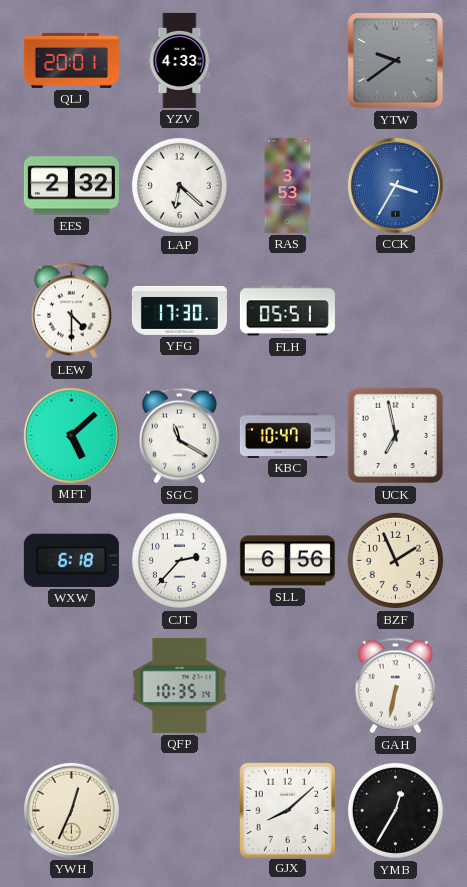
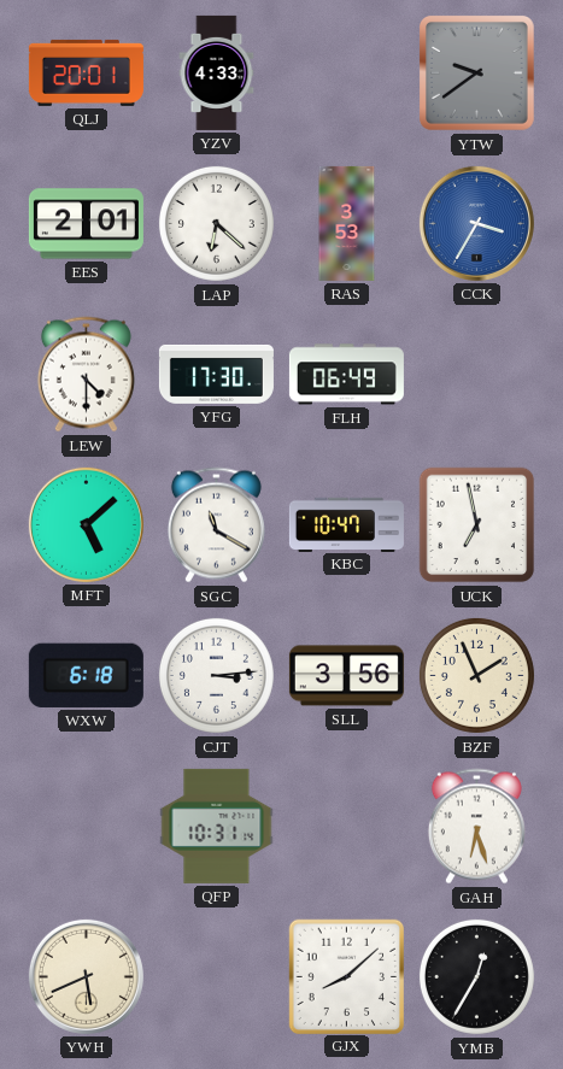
EES: 2:32 -> 2:01 (86, 224)
FLH: 05:51 -> 06:49 (346, 375)
CJT: 2:37 -> 3:14 (216, 675)
SLL: 6:56 -> 3:56 (346, 676)
QFP: 10:35 -> 10:31 (217, 826)
GAH: 6:32 -> 6:27 (476, 827)
YWH: 12:34 -> 5:41 (86, 976)
